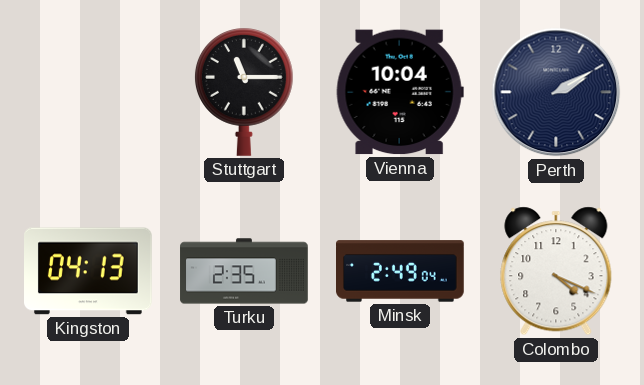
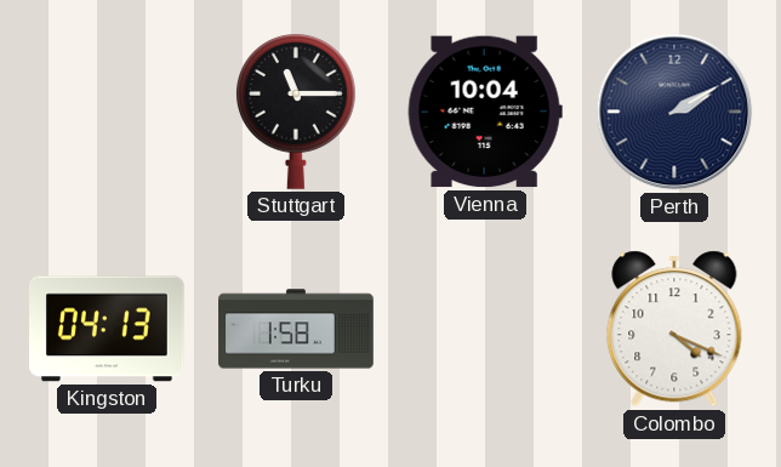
Turku: 2:35 -> 1:58 (296, 329)
Minsk: 2:49 -> none (401, 271)
